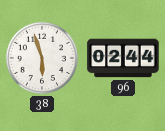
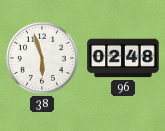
96: 02:44 -> 02:48 (123, 58)
